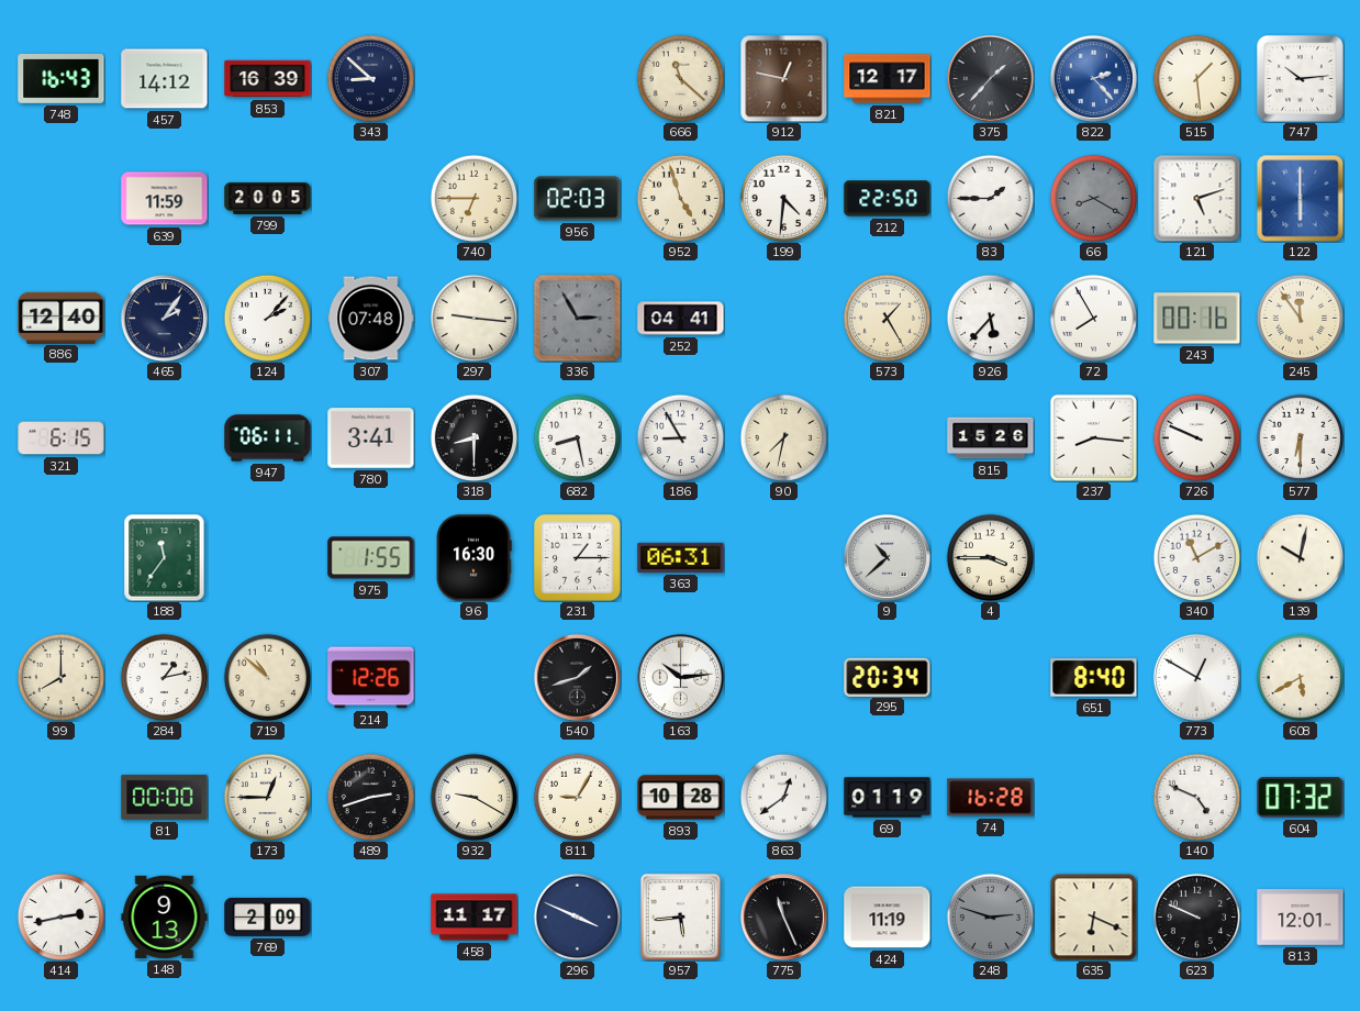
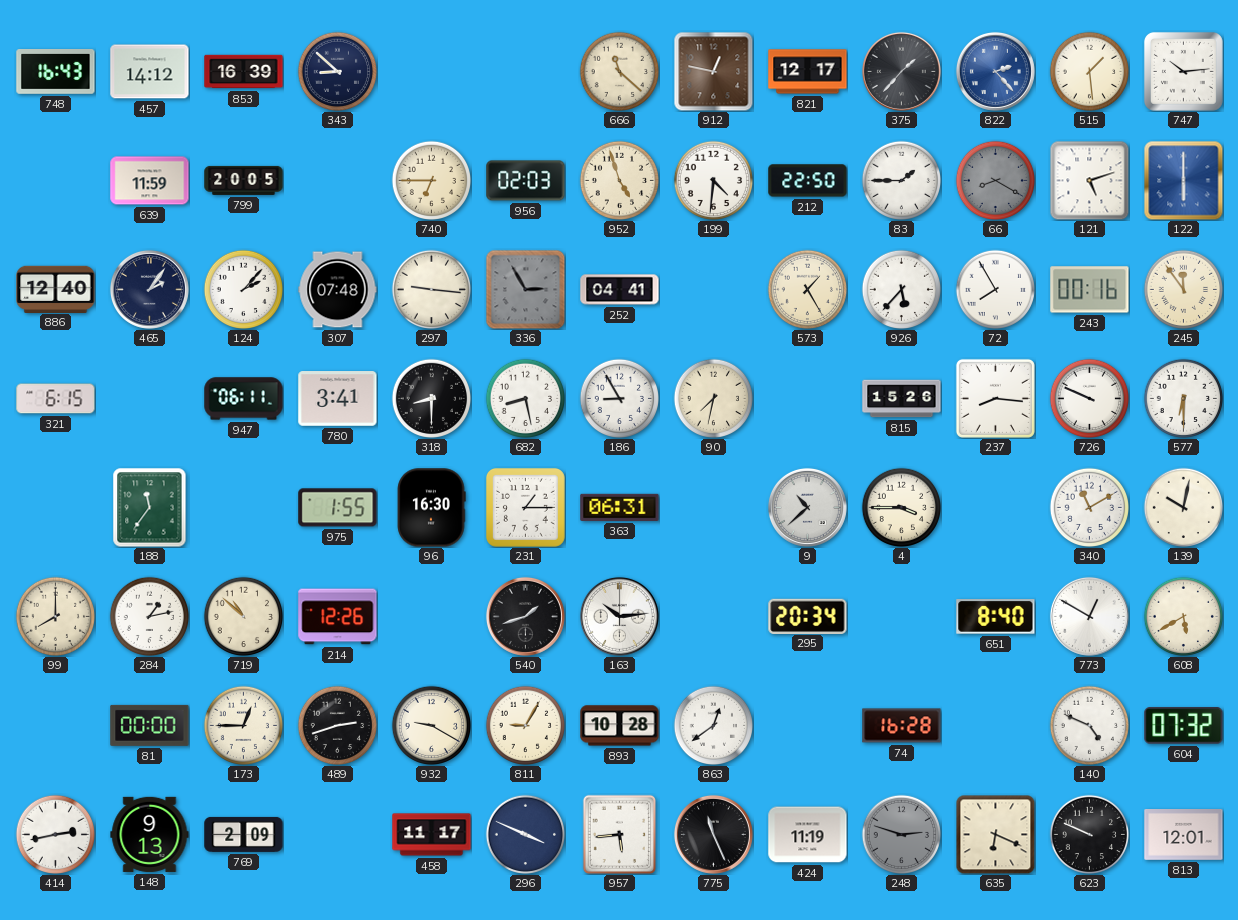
69: 01:19 -> none (888, 798)
